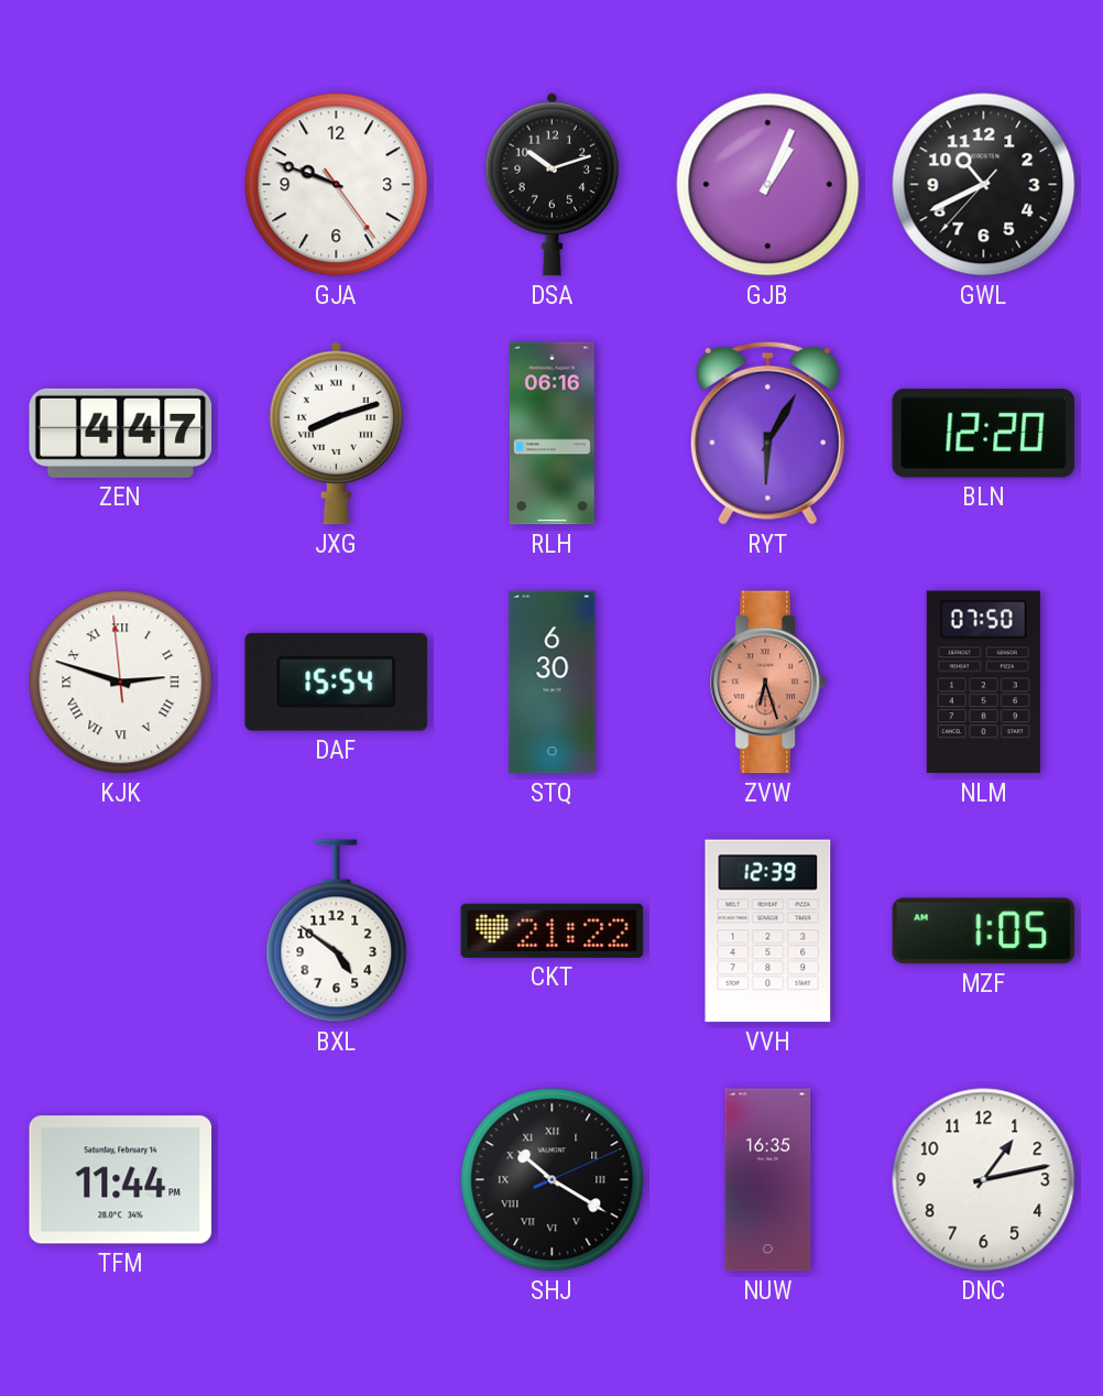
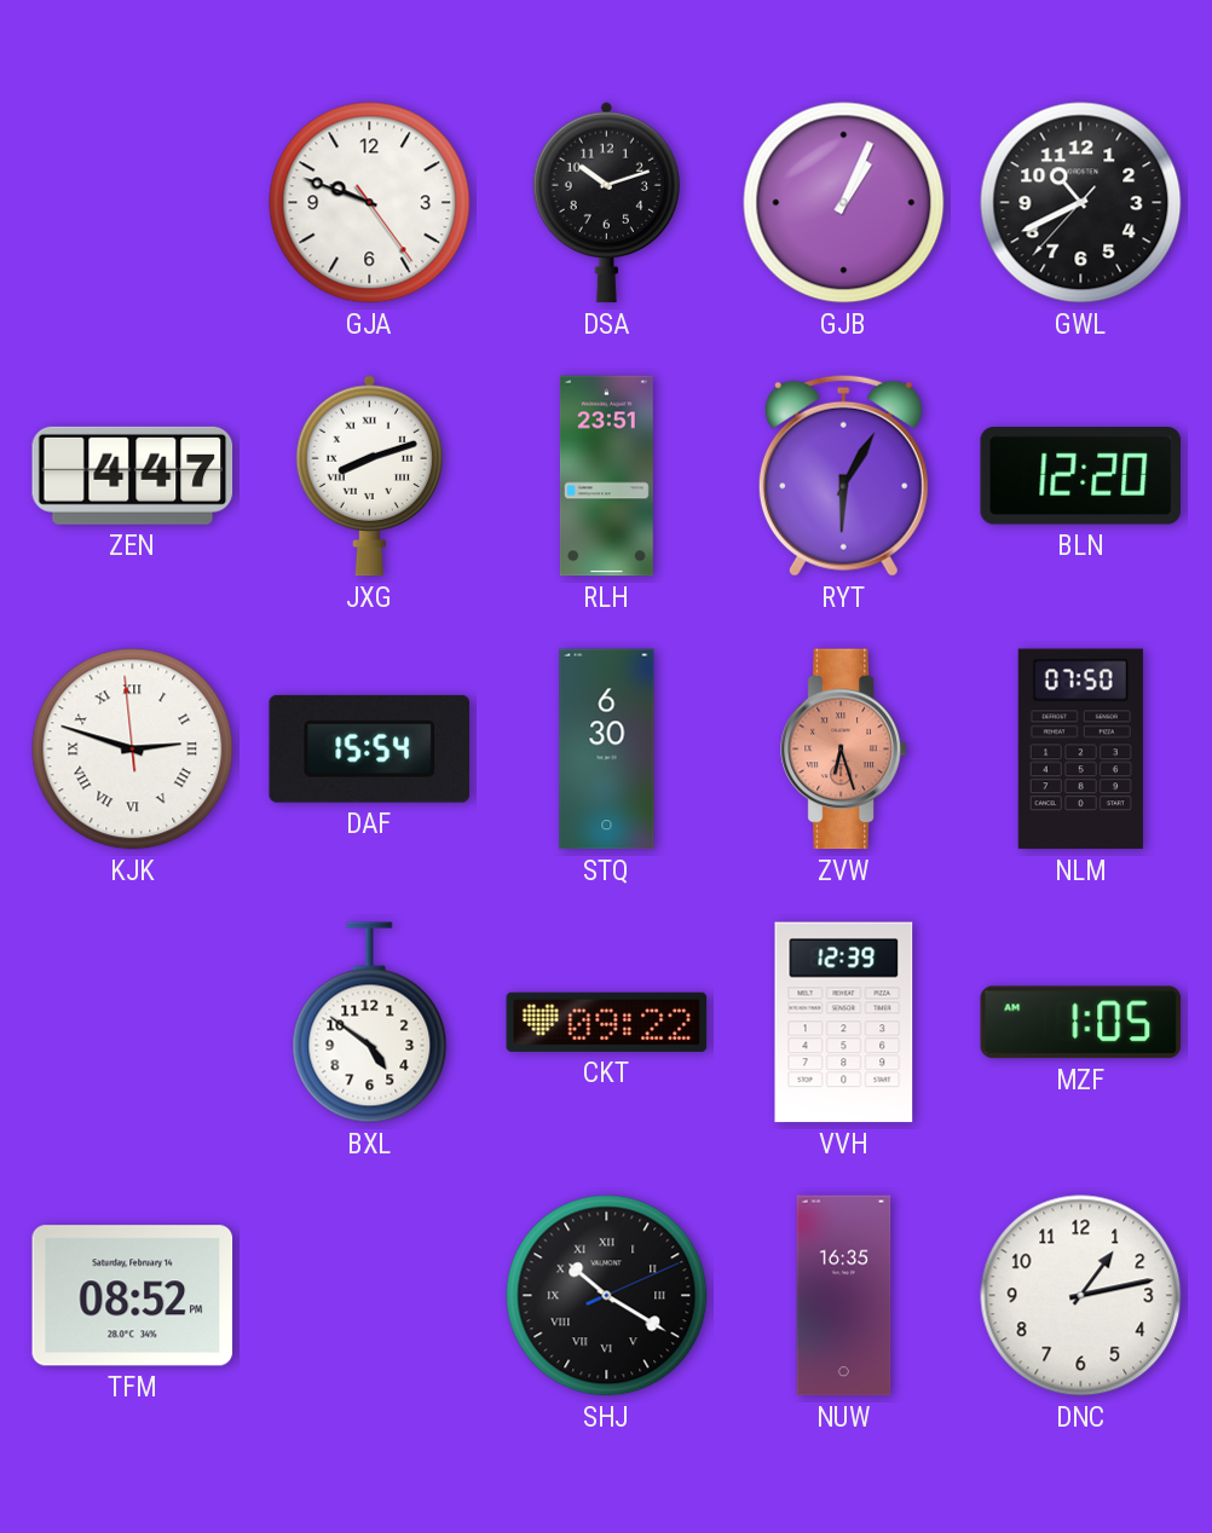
RLH: 06:16 -> 23:51 (606, 476)
CKT: 21:22 -> 09:22 (607, 1022)
TFM: 11:44 -> 08:52 (133, 1296)
